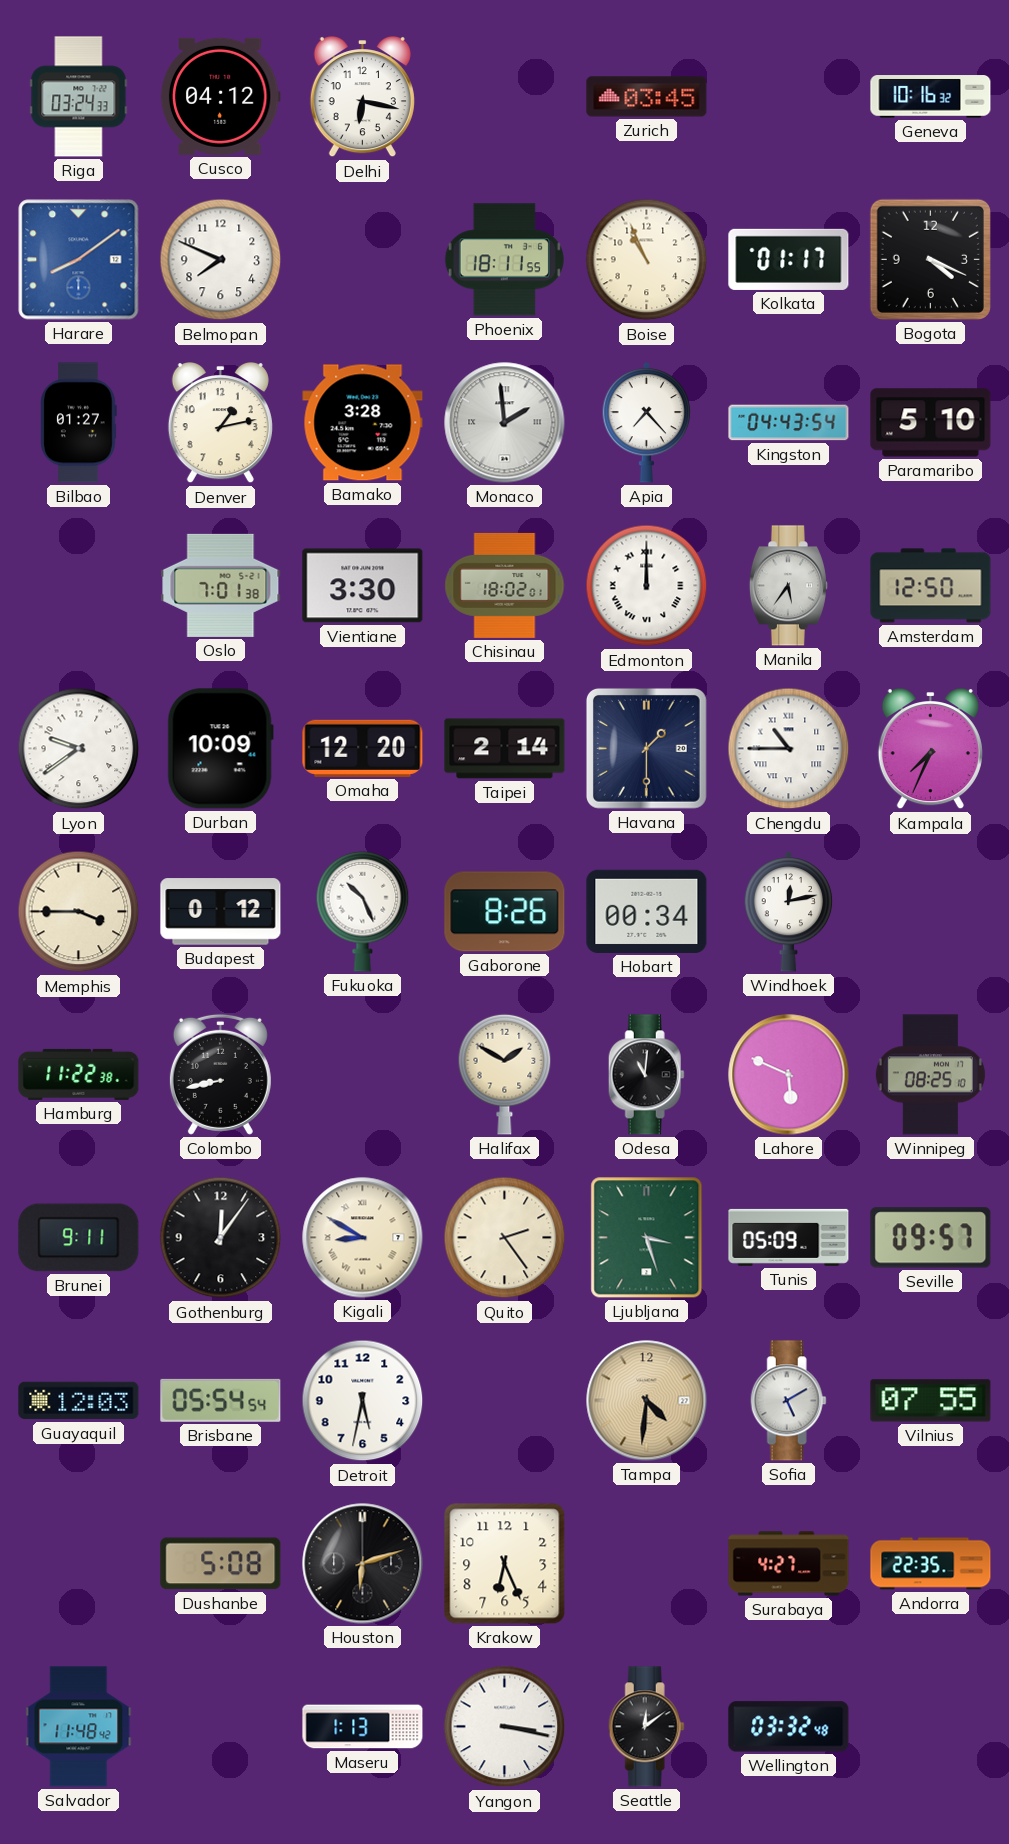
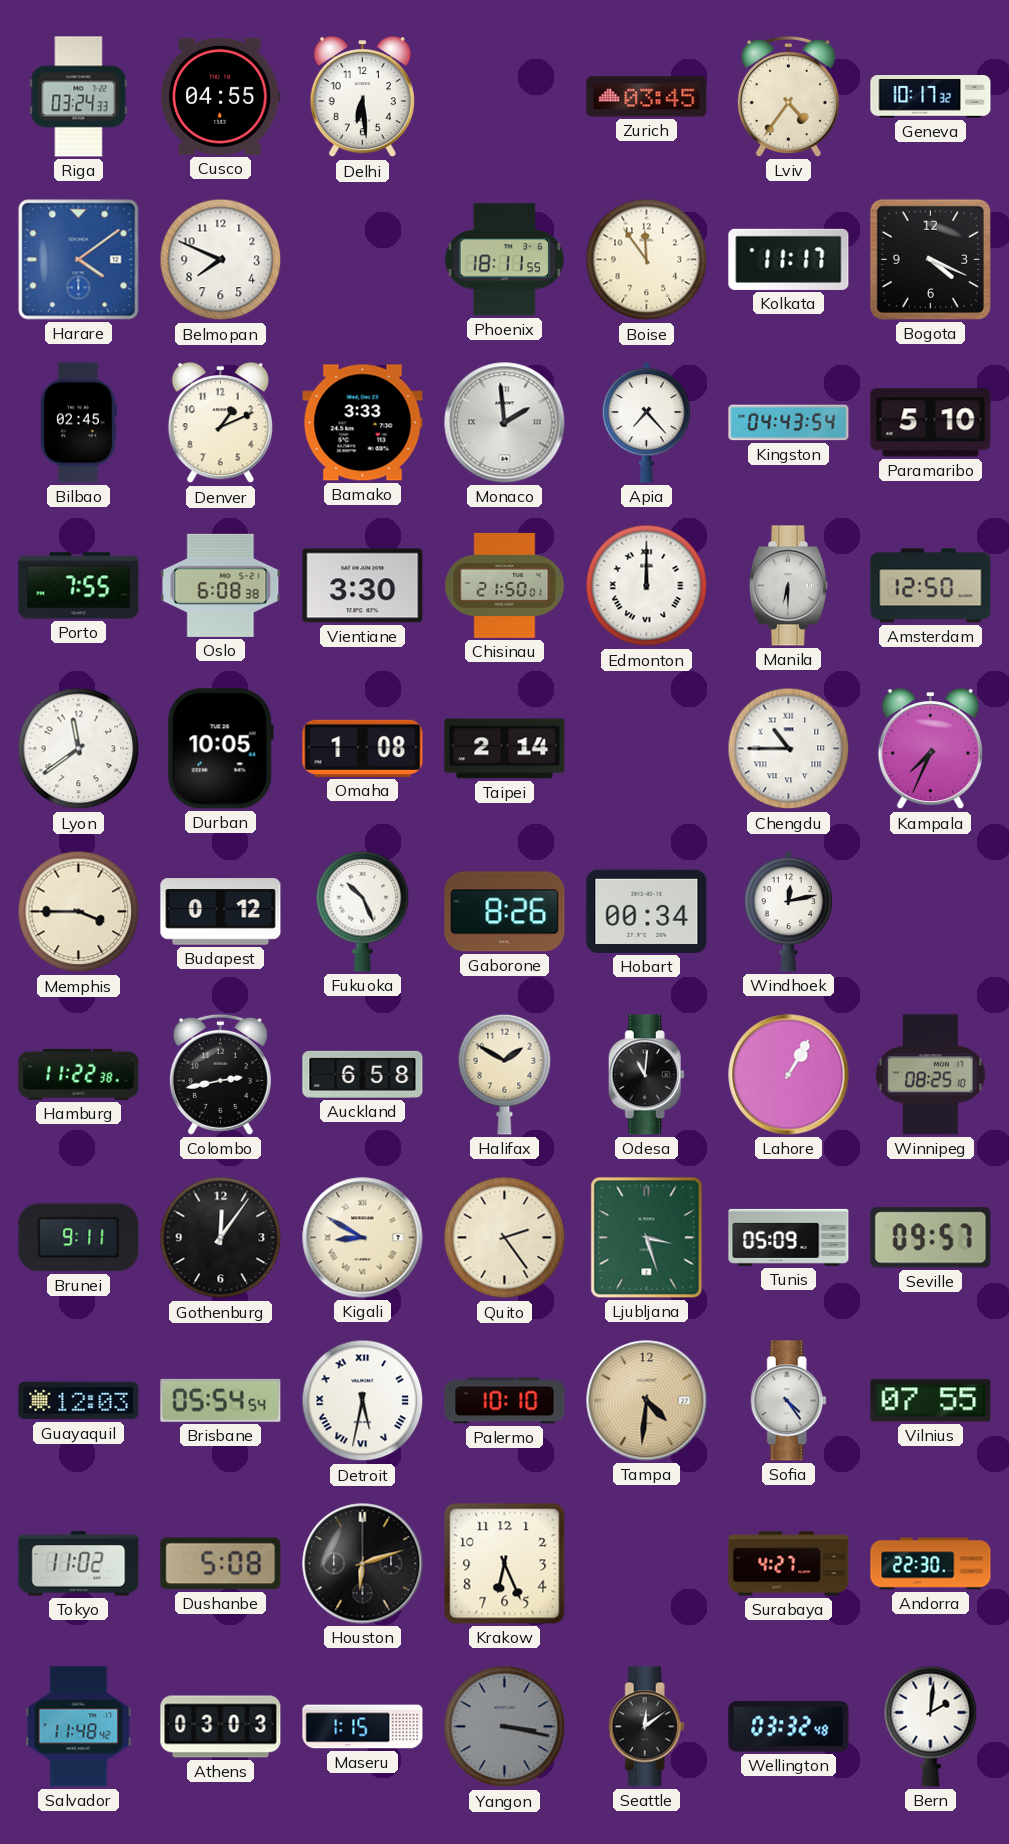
Cusco: 04:12 -> 04:55 (220, 96)
Delhi: 6:17 -> 6:29 (362, 98)
Lviv: none -> 4:36 (788, 96)
Geneva: 10:16 -> 10:17 (931, 97)
Harare: 8:09 -> 4:09 (79, 260)
Boise: 10:56 -> 11:54 (647, 260)
Kolkata: 01:17 -> 11:17 (789, 259)
Bilbao: 01:27 -> 02:45 (79, 423)
Denver: 1:13 -> 1:11 (220, 424)
Bamako: 3:28 -> 3:33 (363, 423)
Porto: none -> 7:55 (79, 586)
Oslo: 7:01 -> 6:08 (221, 585)
Chisinau: 18:02 -> 21:50 (505, 585)
Manila: 5:36 -> 6:30 (788, 586)
Lyon: 9:39 -> 11:39 (79, 749)
Durban: 10:09 -> 10:05 (220, 749)
Omaha: 12:20 -> 1:08 (363, 748)
Havana: 1:30 -> none (646, 748)
Colombo: 8:43 -> 2:43 (220, 1074)
Auckland: none -> 6:58 (363, 1074)
Lahore: 5:49 -> 1:05 (789, 1075)
Detroit numerals: Arabic -> Roman (363, 1401)
Palermo: none -> 10:10 (505, 1401)
Sofia: 5:10 -> 4:24 (788, 1401)
Tokyo: none -> 11:02 (79, 1564)
Andorra: 22:35 -> 22:30 (931, 1564)
Athens: none -> 03:03 (221, 1727)
Maseru: 1:13 -> 1:15 (363, 1727)
Yangon dial: white -> grey (505, 1727)
Bern: none -> 2:01 (931, 1726)
